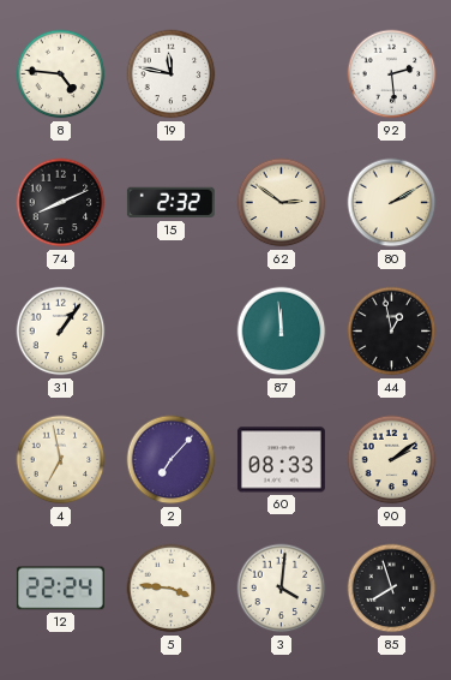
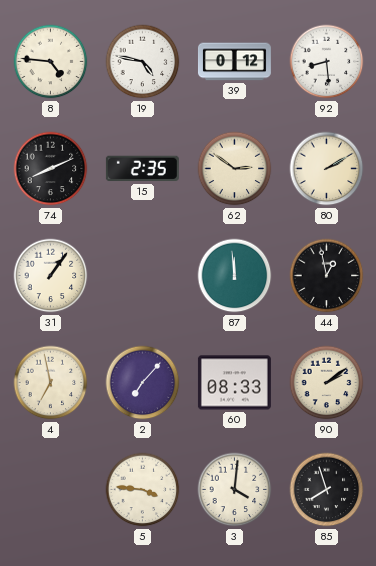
19: 11:47 -> 4:47 (143, 62)
39: none -> 0:12 (234, 62)
92: 2:29 -> 8:29 (327, 62)
15: 2:32 -> 2:35 (142, 169)
12: 22:24 -> none (60, 589)
